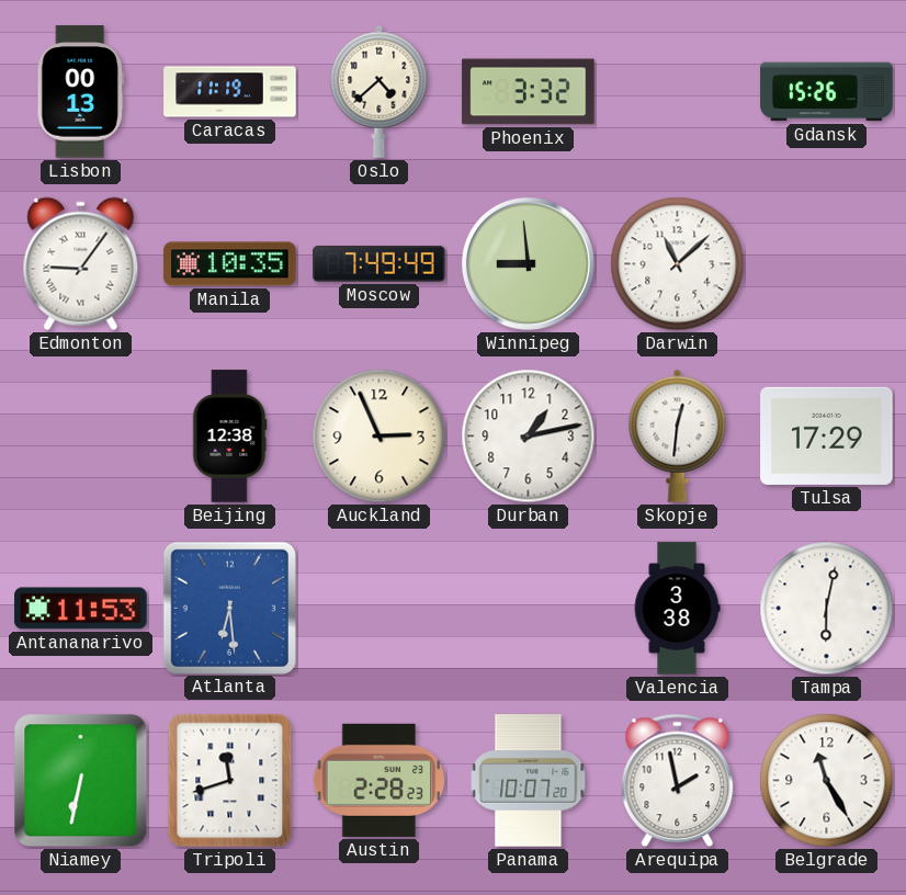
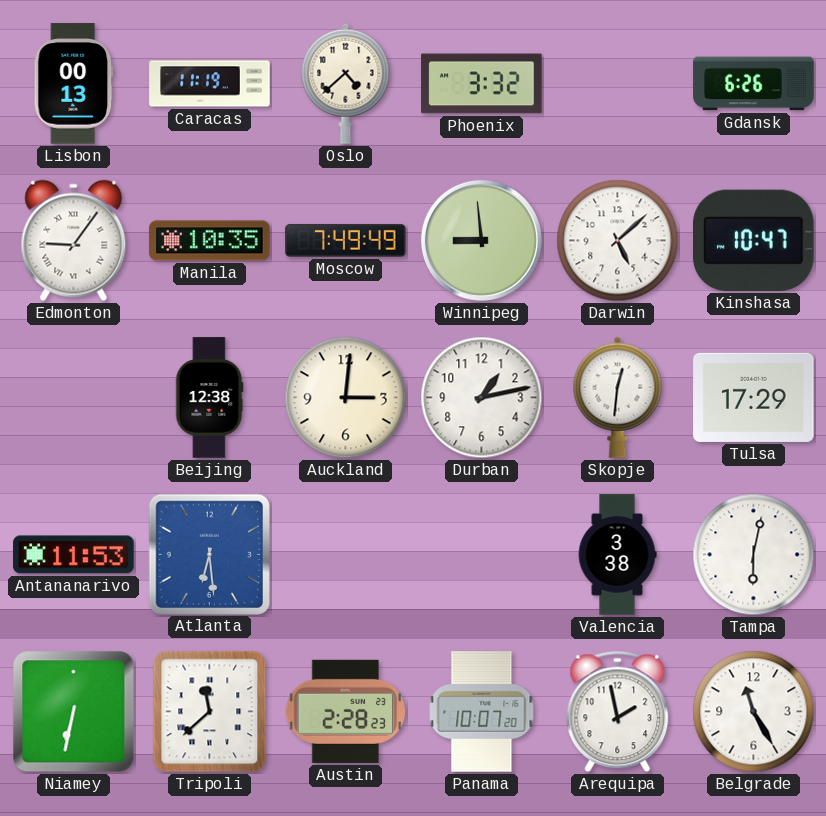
Gdansk: 15:26 -> 6:26 (754, 84)
Darwin: 11:08 -> 5:08 (618, 241)
Kinshasa: none -> 10:47 (754, 240)
Auckland: 2:56 -> 3:01 (346, 398)
Tripoli: 11:42 -> 11:38 (210, 712)
